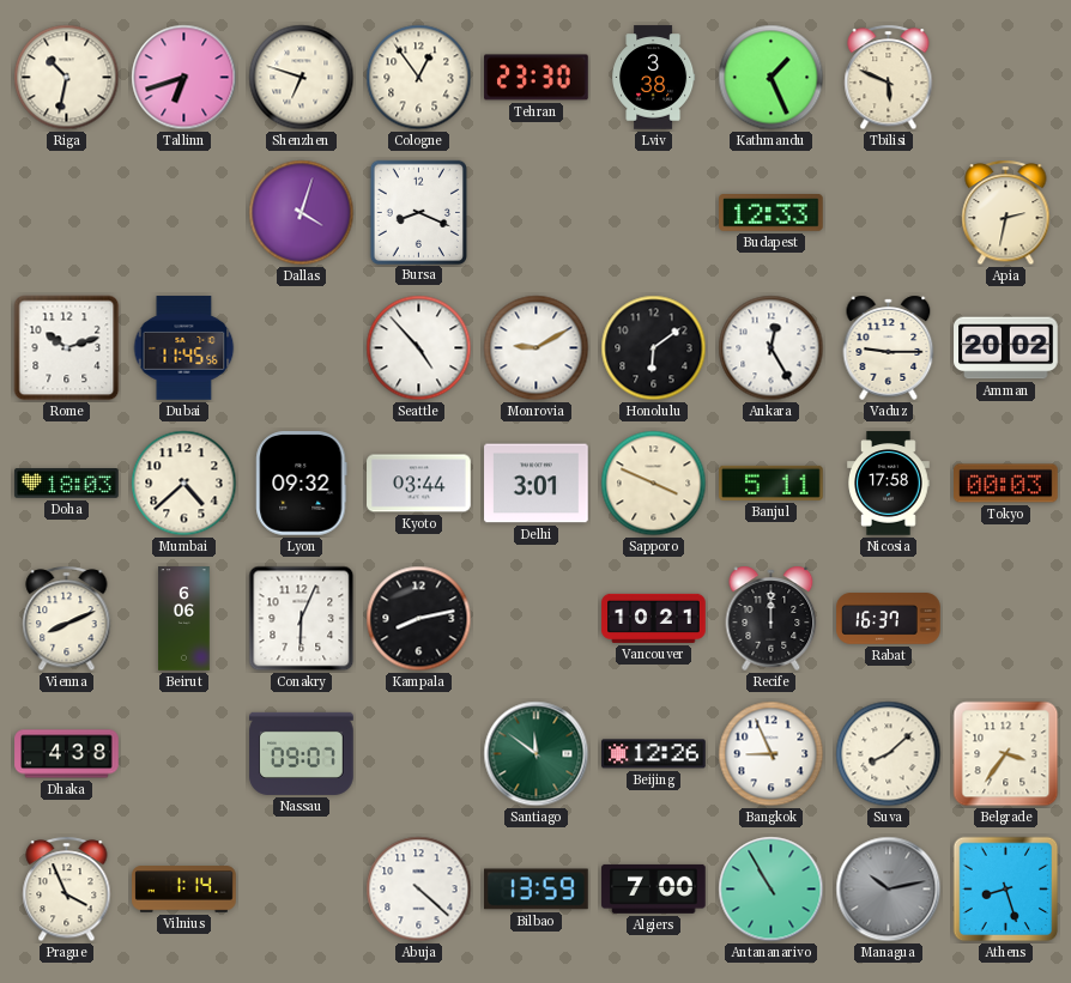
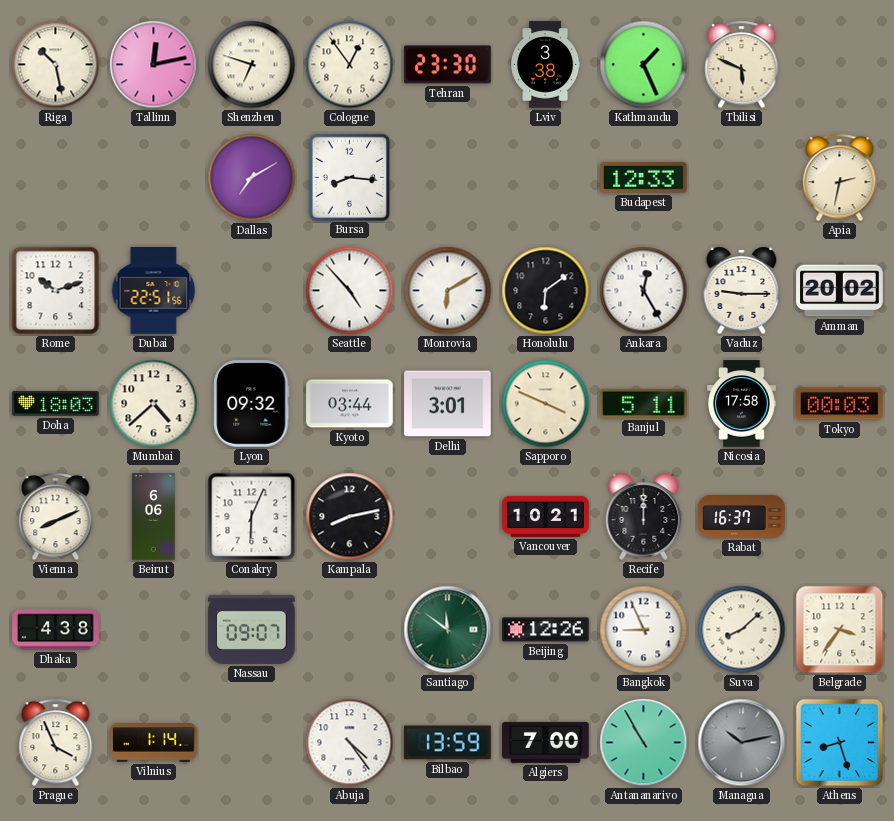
Riga: 10:32 -> 10:28 (56, 65)
Tallinn: 6:42 -> 12:13 (154, 65)
Dallas: 4:03 -> 7:10 (252, 178)
Bursa: 8:19 -> 8:16 (349, 177)
Dubai: 11:45 -> 22:51 (154, 291)
Monrovia: 9:10 -> 6:10 (448, 291)
Abuja: 4:22 -> 4:24 (350, 743)
